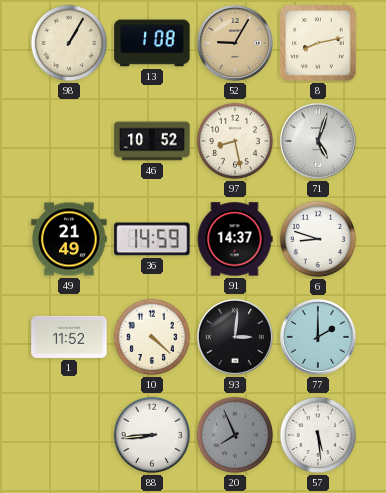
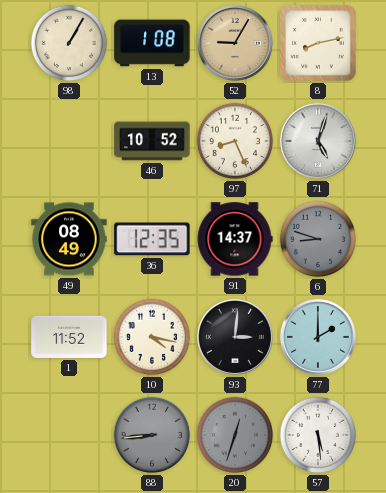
97: 8:28 -> 8:26 (235, 141)
49: 21:49 -> 08:49 (69, 239)
36: 14:59 -> 12:35 (152, 239)
6 dial: white -> grey (318, 239)
10: 4:22 -> 4:17 (152, 337)
88 dial: white -> grey (152, 435)
20: 7:56 -> 12:33 (235, 435)
